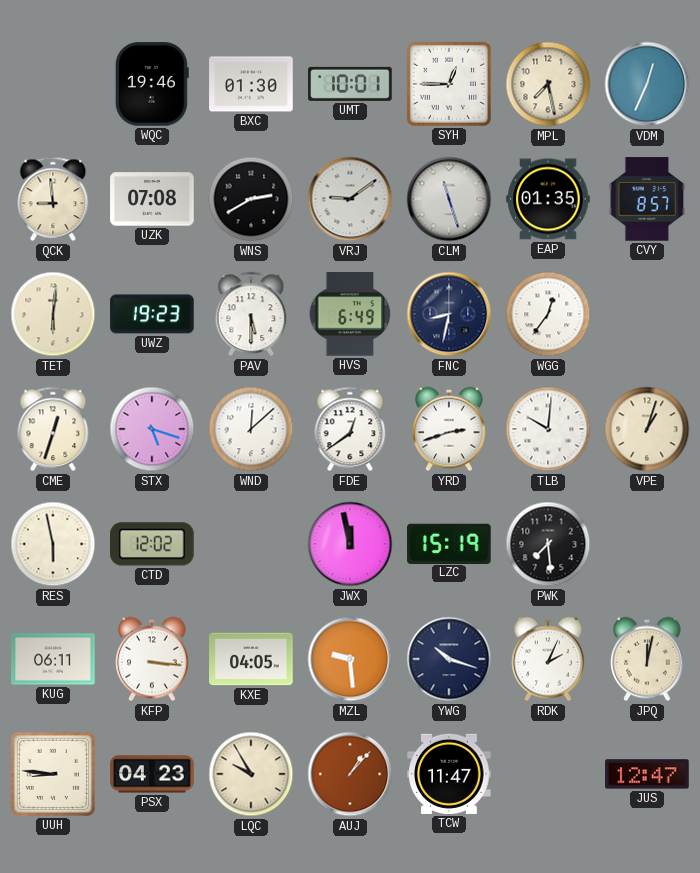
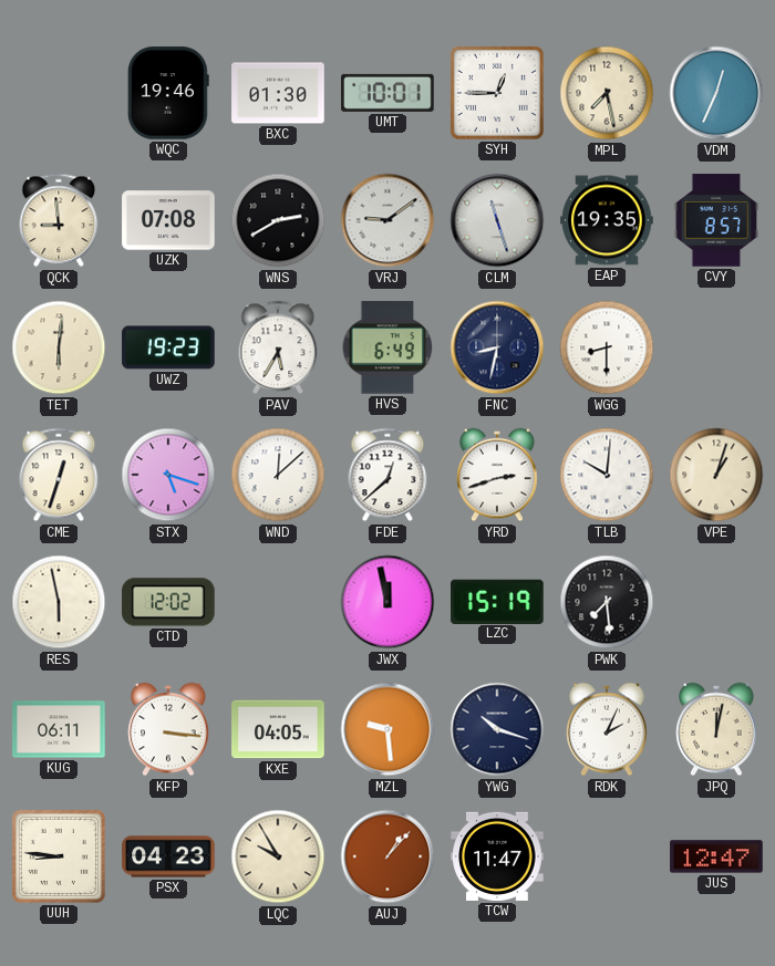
EAP: 01:35 -> 19:35 (607, 220)
PAV: 5:30 -> 5:35 (278, 347)
WGG: 12:36 -> 8:30 (607, 347)
FDE: 12:39 -> 12:38 (387, 475)
